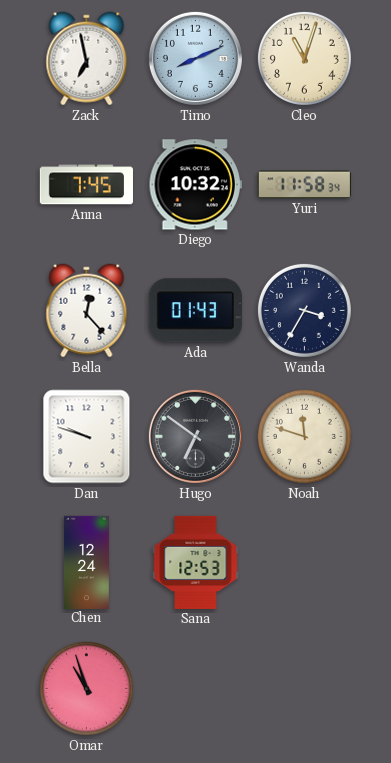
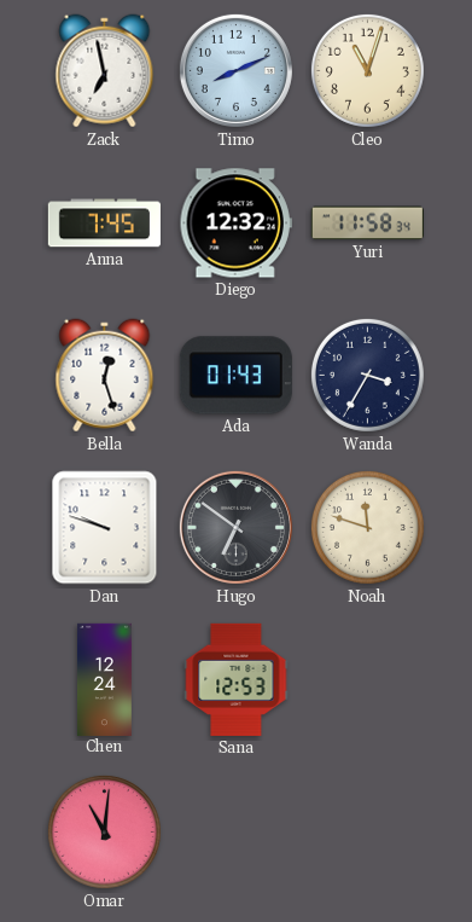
Diego: 10:32 -> 12:32 (235, 224)
Bella: 12:23 -> 12:27 (105, 376)
Omar: 10:57 -> 11:01 (104, 831)
